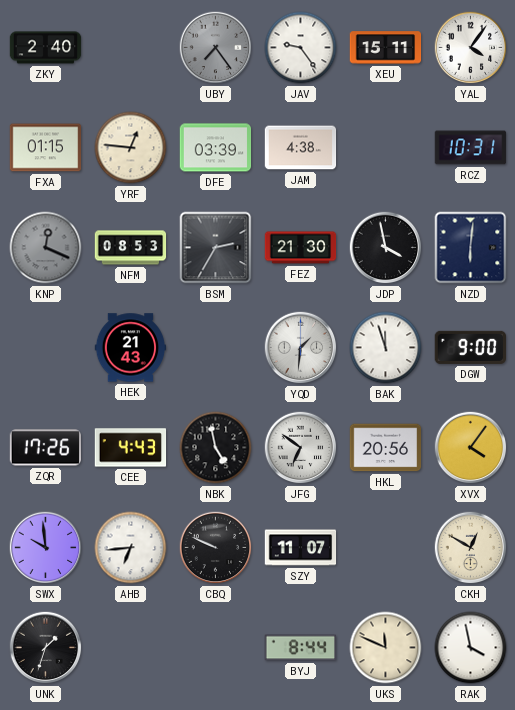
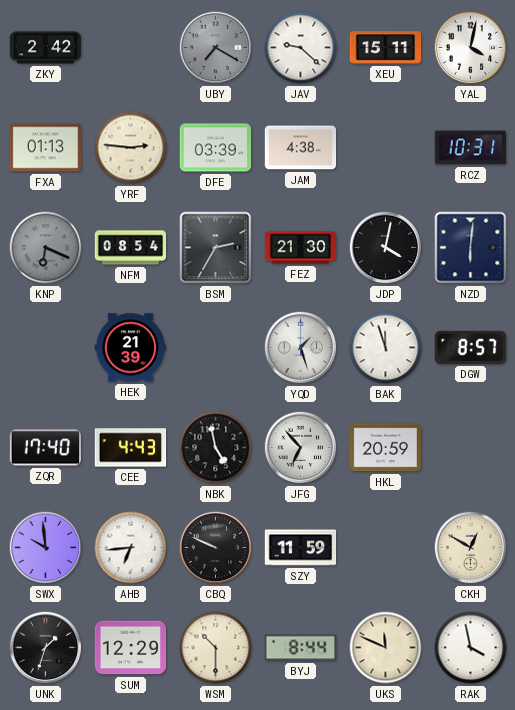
ZKY: 2:40 -> 2:42 (46, 48)
UBY: 7:24 -> 7:20 (216, 48)
JAV: 9:24 -> 9:22 (301, 48)
YAL: 4:06 -> 4:02 (471, 48)
FXA: 01:15 -> 01:13 (46, 148)
YRF: 12:46 -> 2:46 (131, 148)
KNP: 12:19 -> 6:19 (46, 248)
NFM: 08:53 -> 08:54 (131, 248)
JDP: 3:58 -> 4:02 (386, 248)
HEK: 21:43 -> 21:39 (131, 348)
YQD: 1:31 -> 1:27 (301, 348)
DGW: 9:00 -> 8:57 (470, 347)
ZQR: 17:26 -> 17:40 (45, 448)
JFG: 6:51 -> 6:53 (301, 448)
HKL: 20:56 -> 20:59 (386, 448)
XVX: 4:06 -> none (471, 448)
SZY: 11:07 -> 11:59 (301, 548)
SUM: none -> 12:29 (131, 648)
WSM: none -> 10:30 (216, 648)
